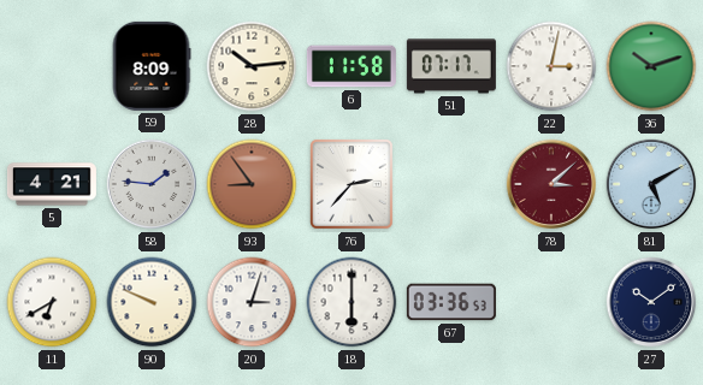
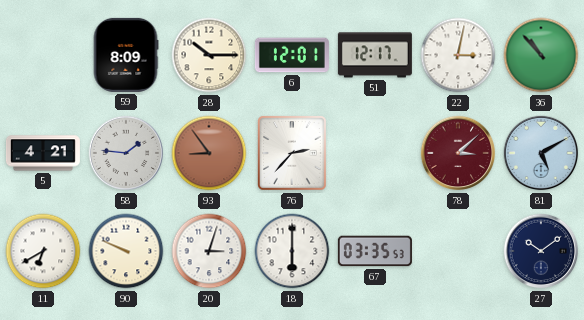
28: 10:14 -> 10:15 (209, 55)
6: 11:58 -> 12:01 (292, 55)
51: 07:17 -> 12:17 (375, 55)
36: 10:12 -> 10:53 (541, 55)
67: 03:36 -> 03:35 (375, 251)
